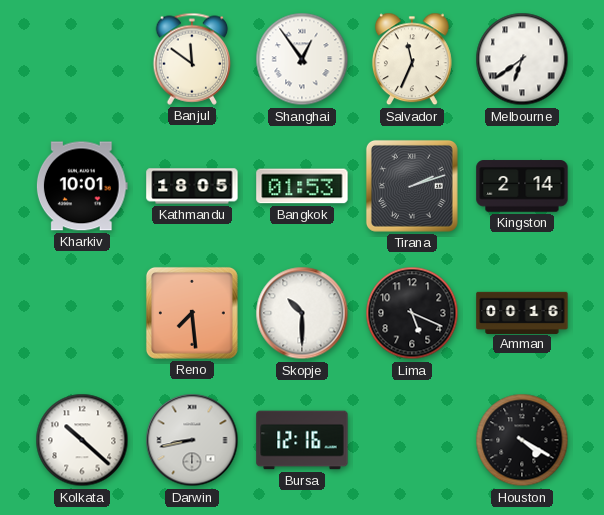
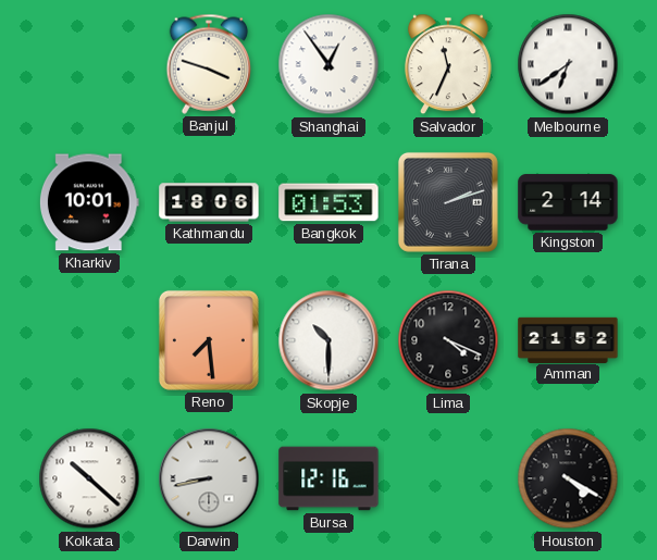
Banjul: 11:51 -> 3:48 (209, 64)
Kathmandu: 18:05 -> 18:06 (209, 202)
Lima: 5:19 -> 4:19 (448, 340)
Amman: 00:16 -> 21:52 (568, 339)
